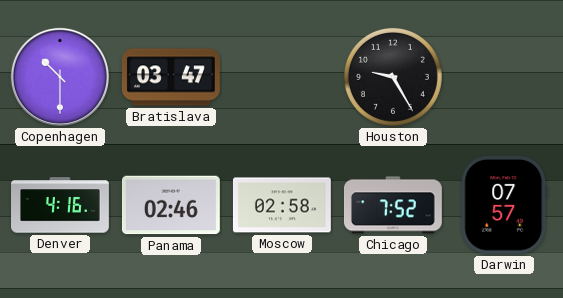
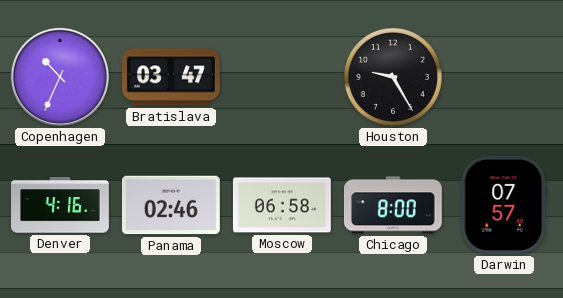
Copenhagen: 10:30 -> 10:34 (60, 77)
Moscow: 02:58 -> 06:58 (282, 205)
Chicago: 7:52 -> 8:00 (393, 205)
